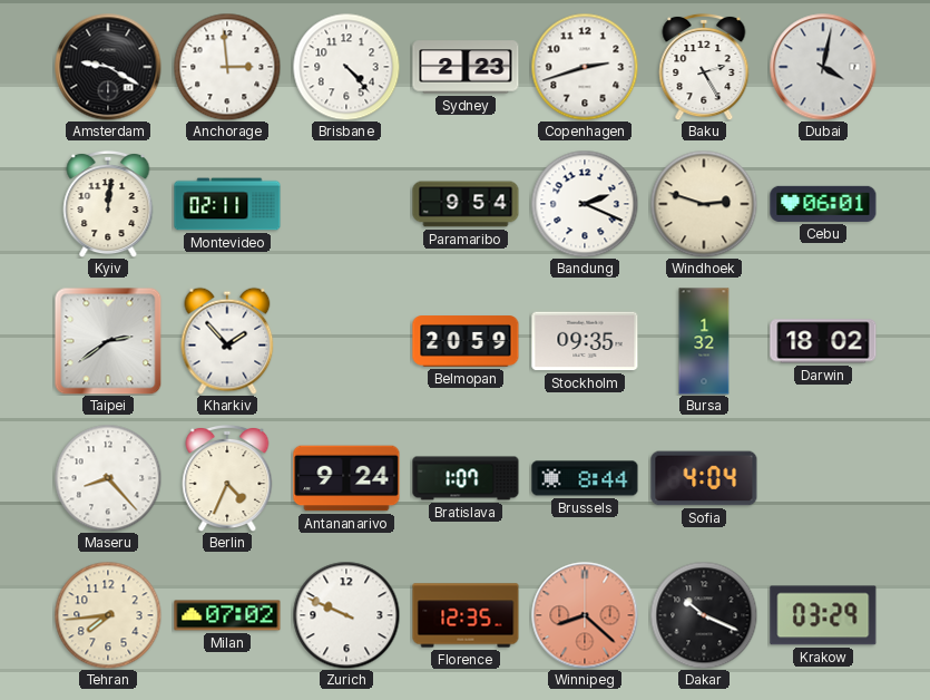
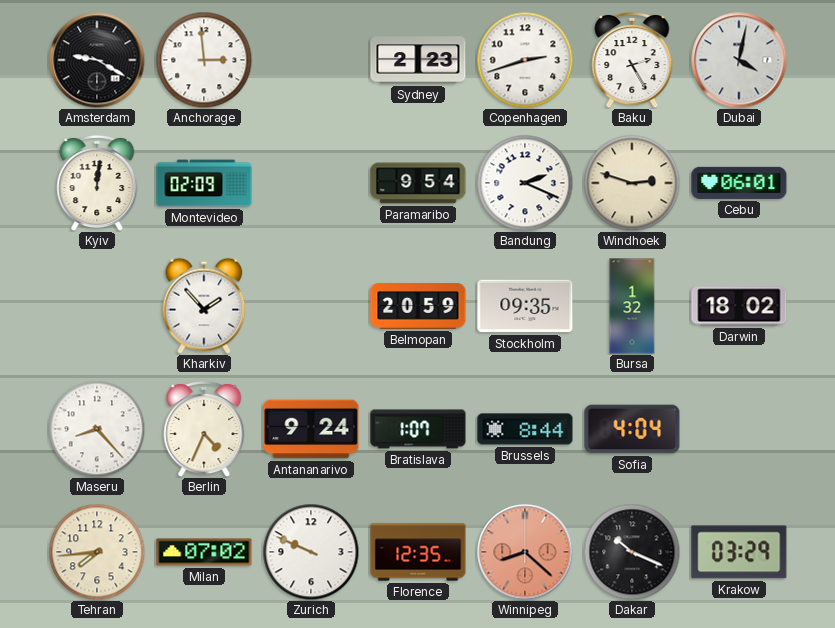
Brisbane: 4:23 -> none (346, 67)
Montevideo: 02:11 -> 02:09 (204, 183)
Taipei: 2:39 -> none (108, 341)
